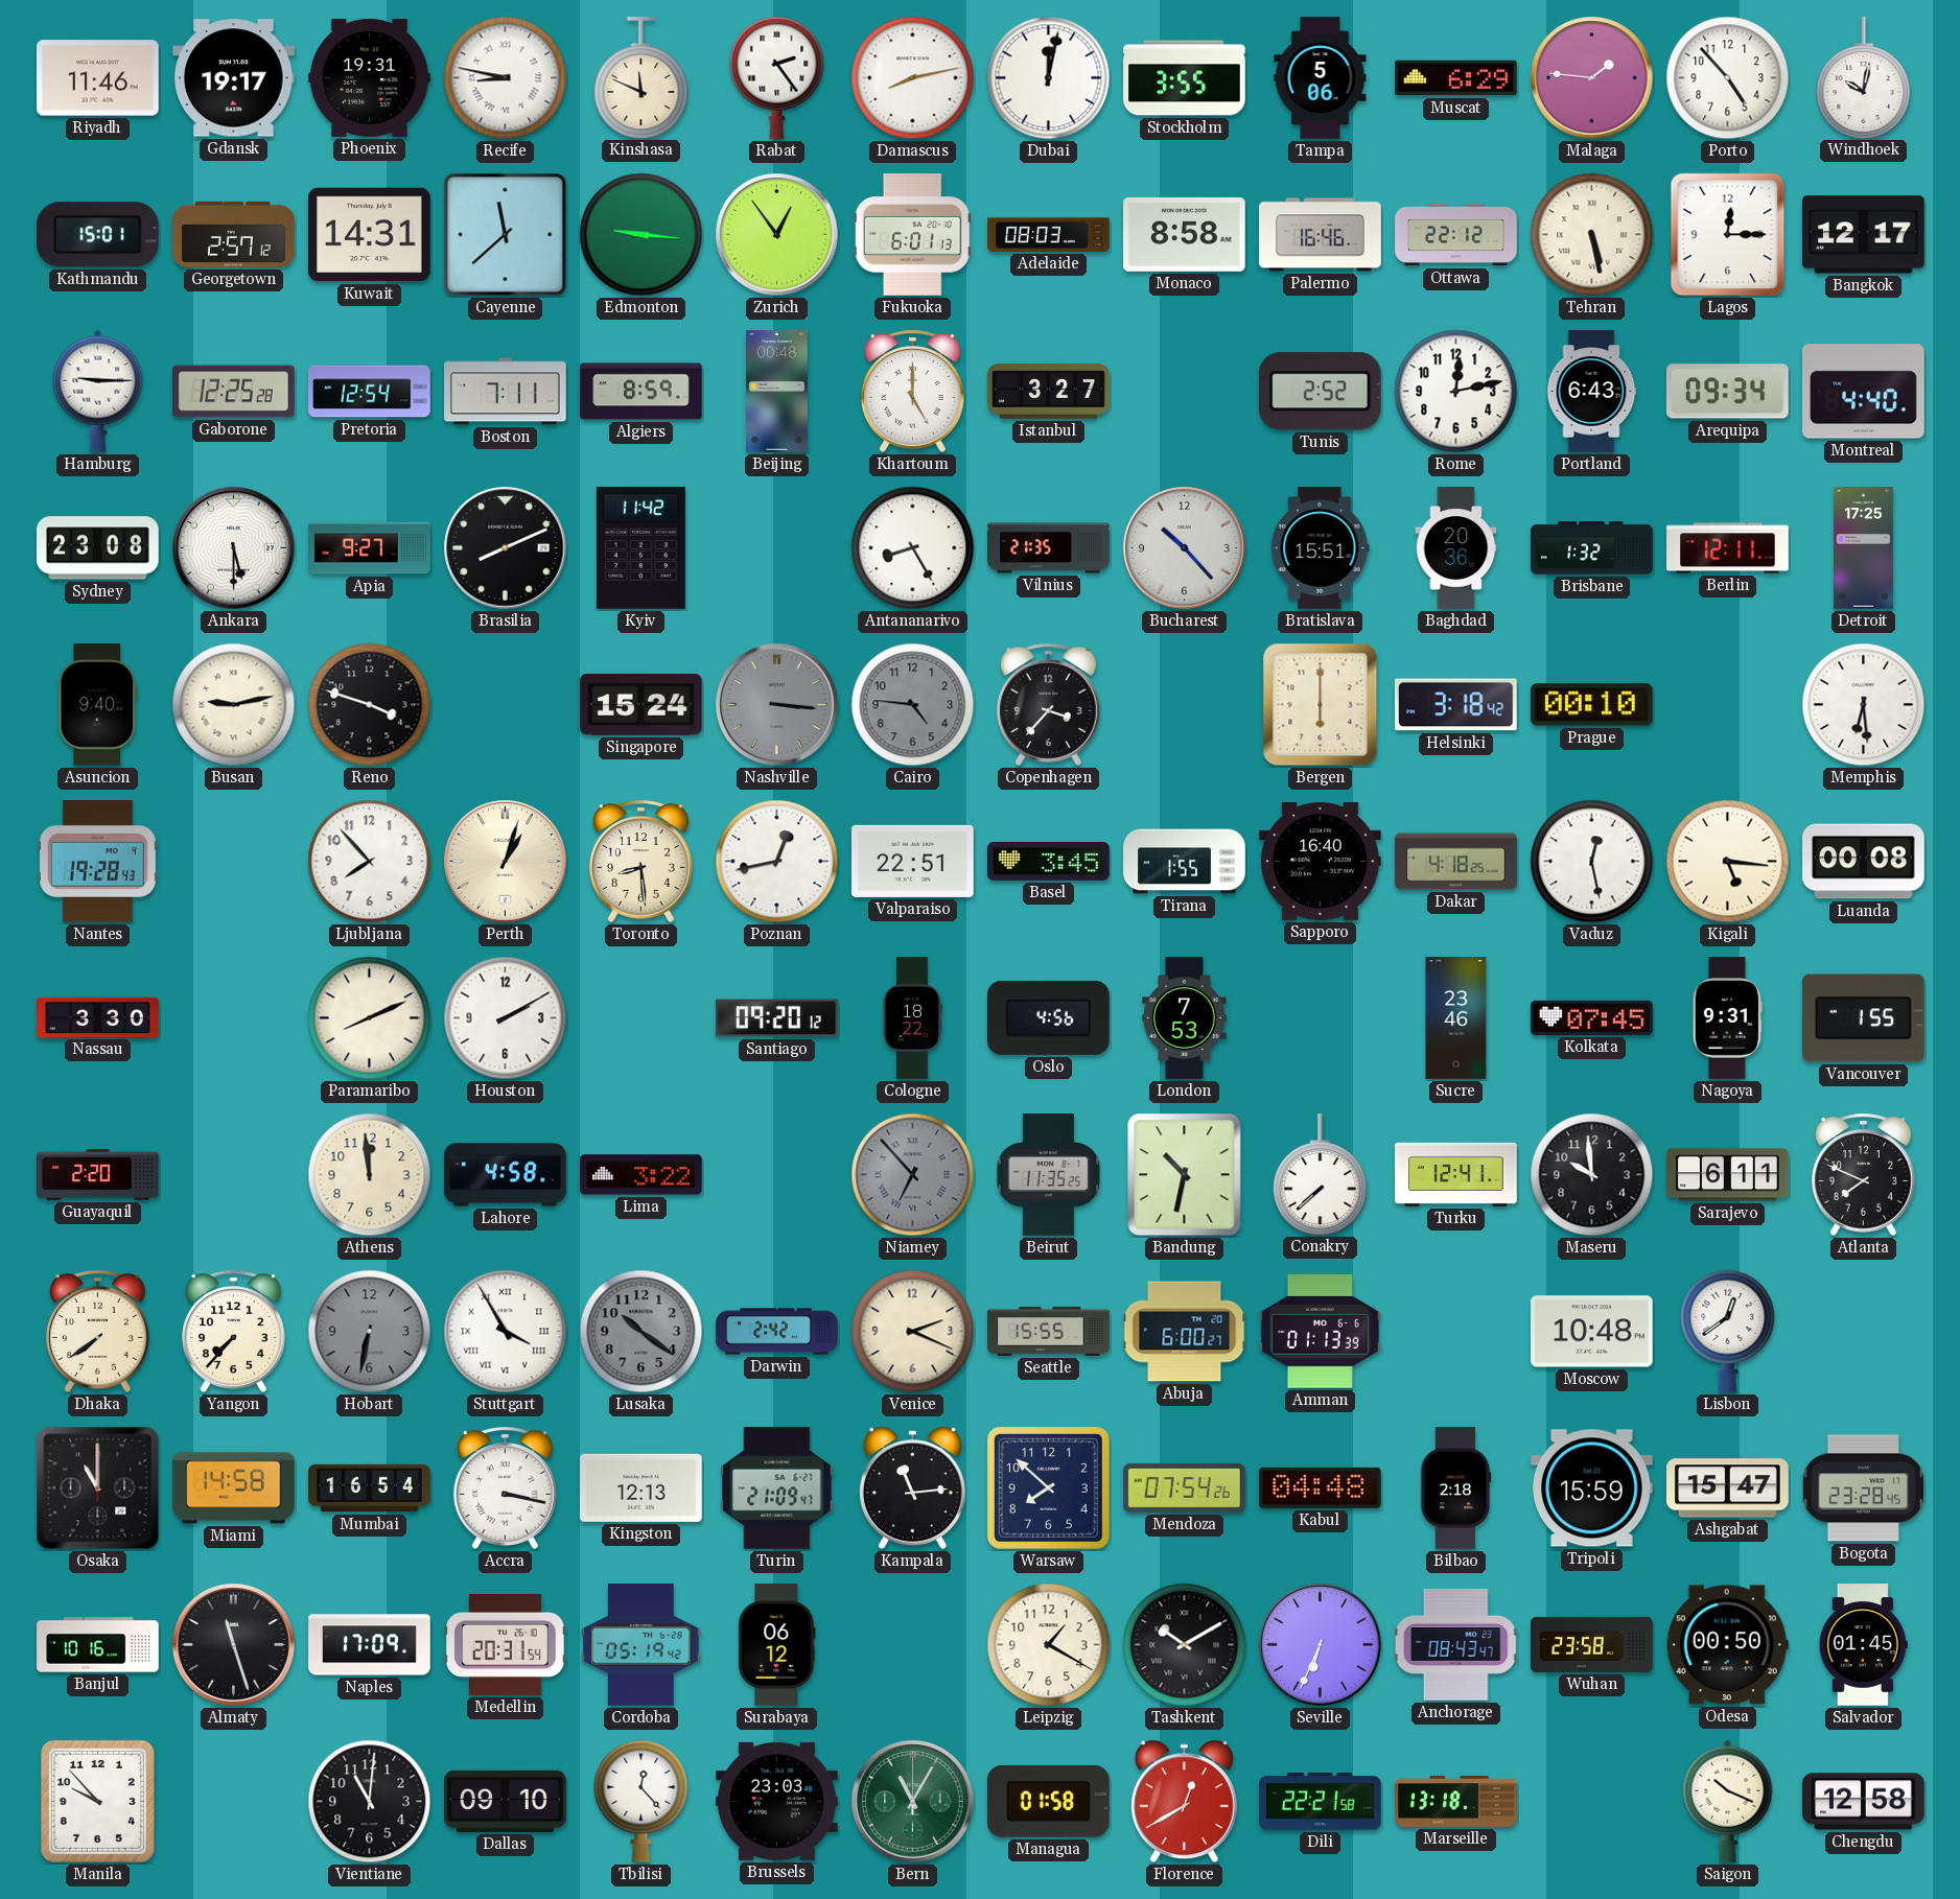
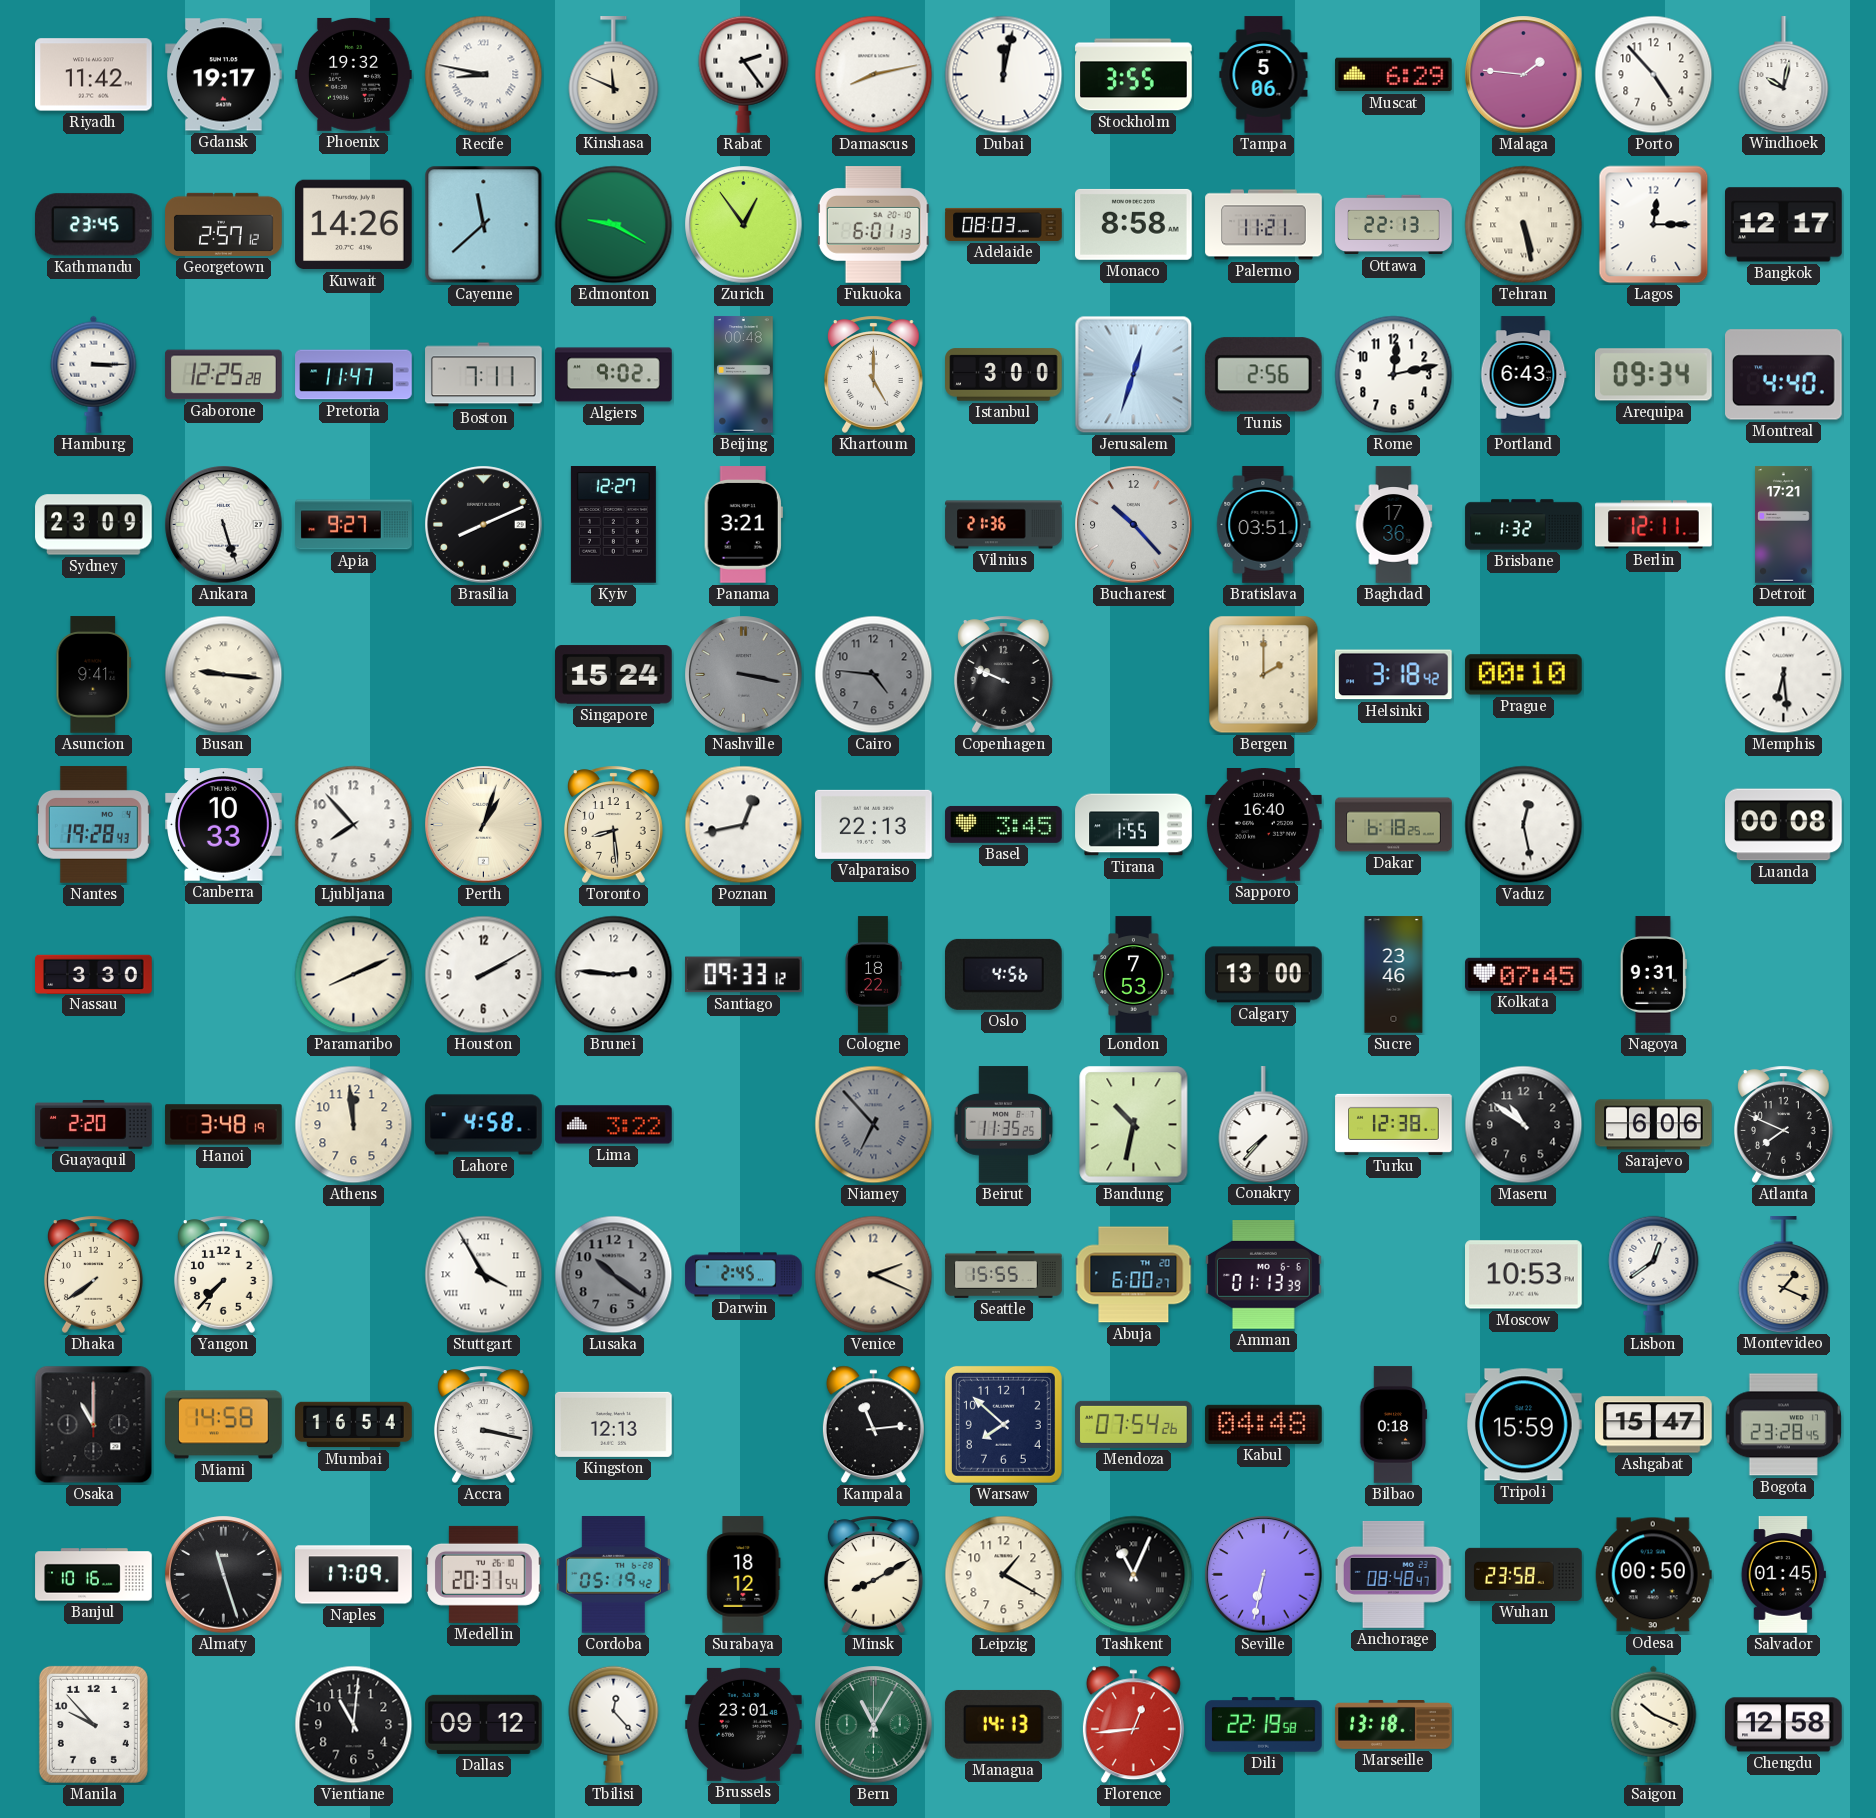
Riyadh: 11:46 -> 11:42 (94, 75)
Phoenix: 19:31 -> 19:32 (354, 74)
Kathmandu: 15:01 -> 23:45 (93, 225)
Kuwait: 14:31 -> 14:26 (354, 225)
Edmonton: 9:16 -> 9:20 (614, 225)
Palermo: 16:46 -> 11:21 (1264, 225)
Ottawa: 22:12 -> 22:13 (1394, 225)
Hamburg: 9:15 -> 3:15 (94, 374)
Pretoria: 12:54 -> 11:47 (354, 375)
Algiers: 8:59 -> 9:02 (614, 375)
Istanbul: 3:27 -> 3:00 (1004, 375)
Jerusalem: none -> 12:33 (1134, 375)
Tunis: 2:52 -> 2:56 (1263, 375)
Sydney: 23:08 -> 23:09 (94, 525)
Ankara: 5:30 -> 5:27 (224, 525)
Kyiv: 11:42 -> 12:27 (613, 525)
Panama: none -> 3:21 (743, 525)
Antananarivo: 8:25 -> none (913, 548)
Vilnius: 21:35 -> 21:36 (1004, 525)
Bratislava: 15:51 -> 03:51 (1264, 525)
Baghdad: 20:36 -> 17:36 (1394, 525)
Detroit: 17:25 -> 17:21 (1784, 525)
Asuncion: 9:40 -> 9:41 (94, 675)
Busan: 9:13 -> 9:16 (224, 675)
Reno: 3:48 -> none (370, 705)
Nashville: 3:16 -> 3:17 (744, 675)
Copenhagen: 3:37 -> 9:49 (1003, 674)
Bergen: 6:00 -> 2:00 (1264, 675)
Canberra: none -> 10:33 (224, 825)
Valparaiso: 22:51 -> 22:13 (874, 824)
Dakar: 4:18 -> 6:18 (1394, 825)
Kigali: 5:16 -> none (1728, 862)
Brunei: none -> 2:46 (614, 975)
Santiago: 09:20 -> 09:33 (744, 975)
Calgary: none -> 13:00 (1264, 975)
Vancouver: 1:55 -> none (1863, 1018)
Hanoi: none -> 3:48 (224, 1125)
Conakry: 7:38 -> 7:37 (1264, 1124)
Turku: 12:41 -> 12:38 (1394, 1124)
Maseru: 9:59 -> 10:51 (1524, 1125)
Sarajevo: 6:11 -> 6:06 (1654, 1125)
Hobart: 6:32 -> none (370, 1332)
Darwin: 2:42 -> 2:45 (744, 1275)
Moscow: 10:48 -> 10:53 (1524, 1275)
Montevideo: none -> 1:19 (1784, 1274)
Turin: 21:09 -> none (777, 1488)
Bilbao: 2:18 -> 0:18 (1394, 1425)
Surabaya: 06:12 -> 18:12 (744, 1575)
Minsk: none -> 8:10 (873, 1574)
Tashkent: 10:10 -> 11:04 (1134, 1575)
Seville: 6:34 -> 6:32 (1264, 1575)
Anchorage: 08:43 -> 08:48 (1394, 1574)
Dallas: 09:10 -> 09:12 (484, 1724)
Brussels: 23:03 -> 23:01 (744, 1724)
Managua: 01:58 -> 14:13 (1003, 1724)
Florence: 12:40 -> 12:44 (1133, 1725)
Dili: 22:21 -> 22:19 (1264, 1725)
